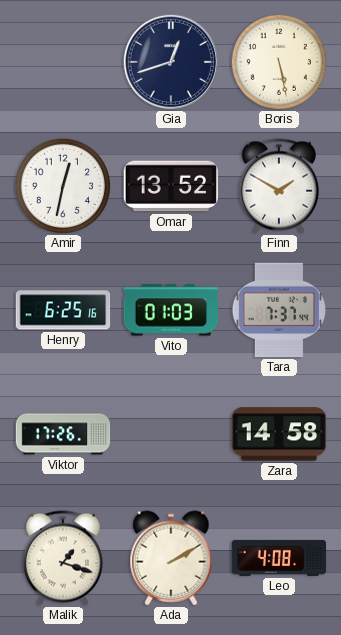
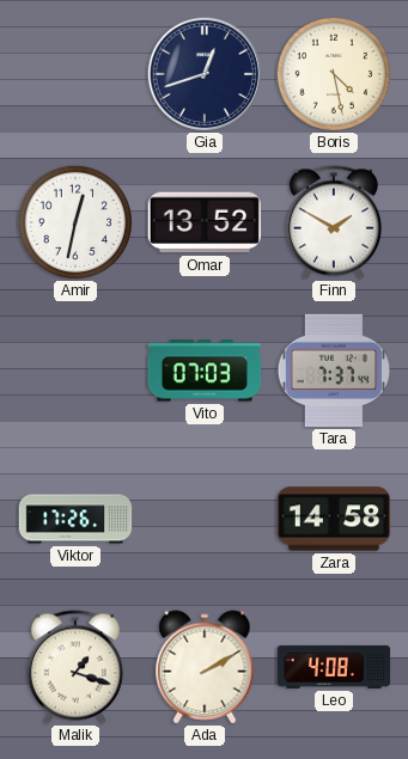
Boris: 5:28 -> 4:28 (334, 74)
Henry: 6:25 -> none (63, 310)
Vito: 01:03 -> 07:03 (205, 371)
